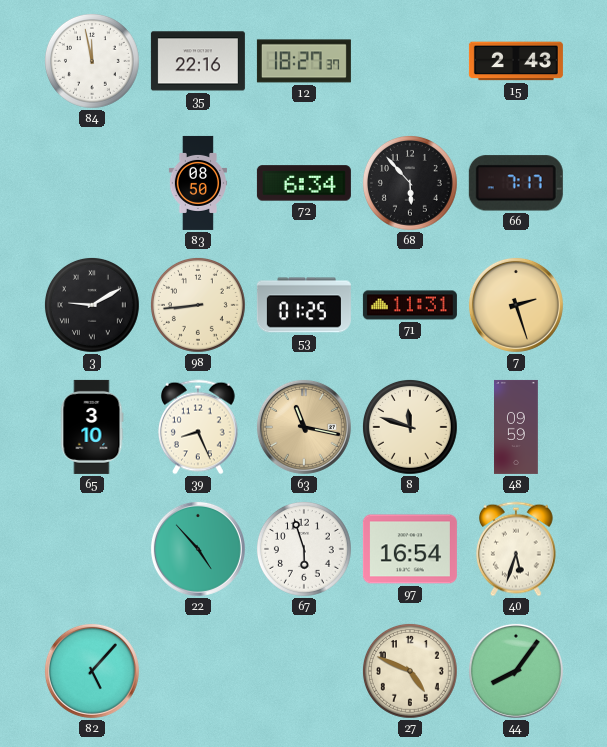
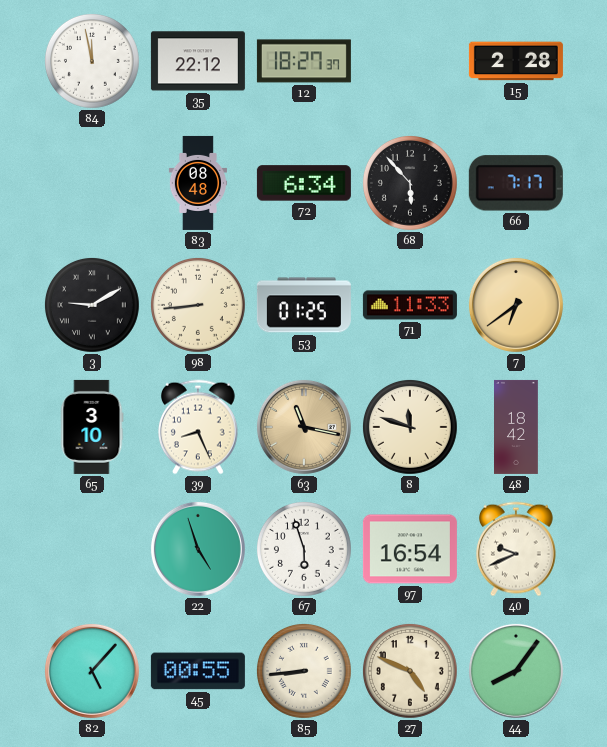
35: 22:16 -> 22:12 (198, 61)
15: 2:43 -> 2:28 (516, 61)
83: 08:50 -> 08:48 (197, 183)
71: 11:31 -> 11:33 (410, 305)
7: 2:27 -> 6:39 (516, 305)
48: 09:59 -> 18:42 (517, 427)
22: 4:53 -> 4:57 (198, 549)
40: 5:33 -> 9:41 (516, 549)
45: none -> 00:55 (198, 671)
85: none -> 8:44 (304, 671)
